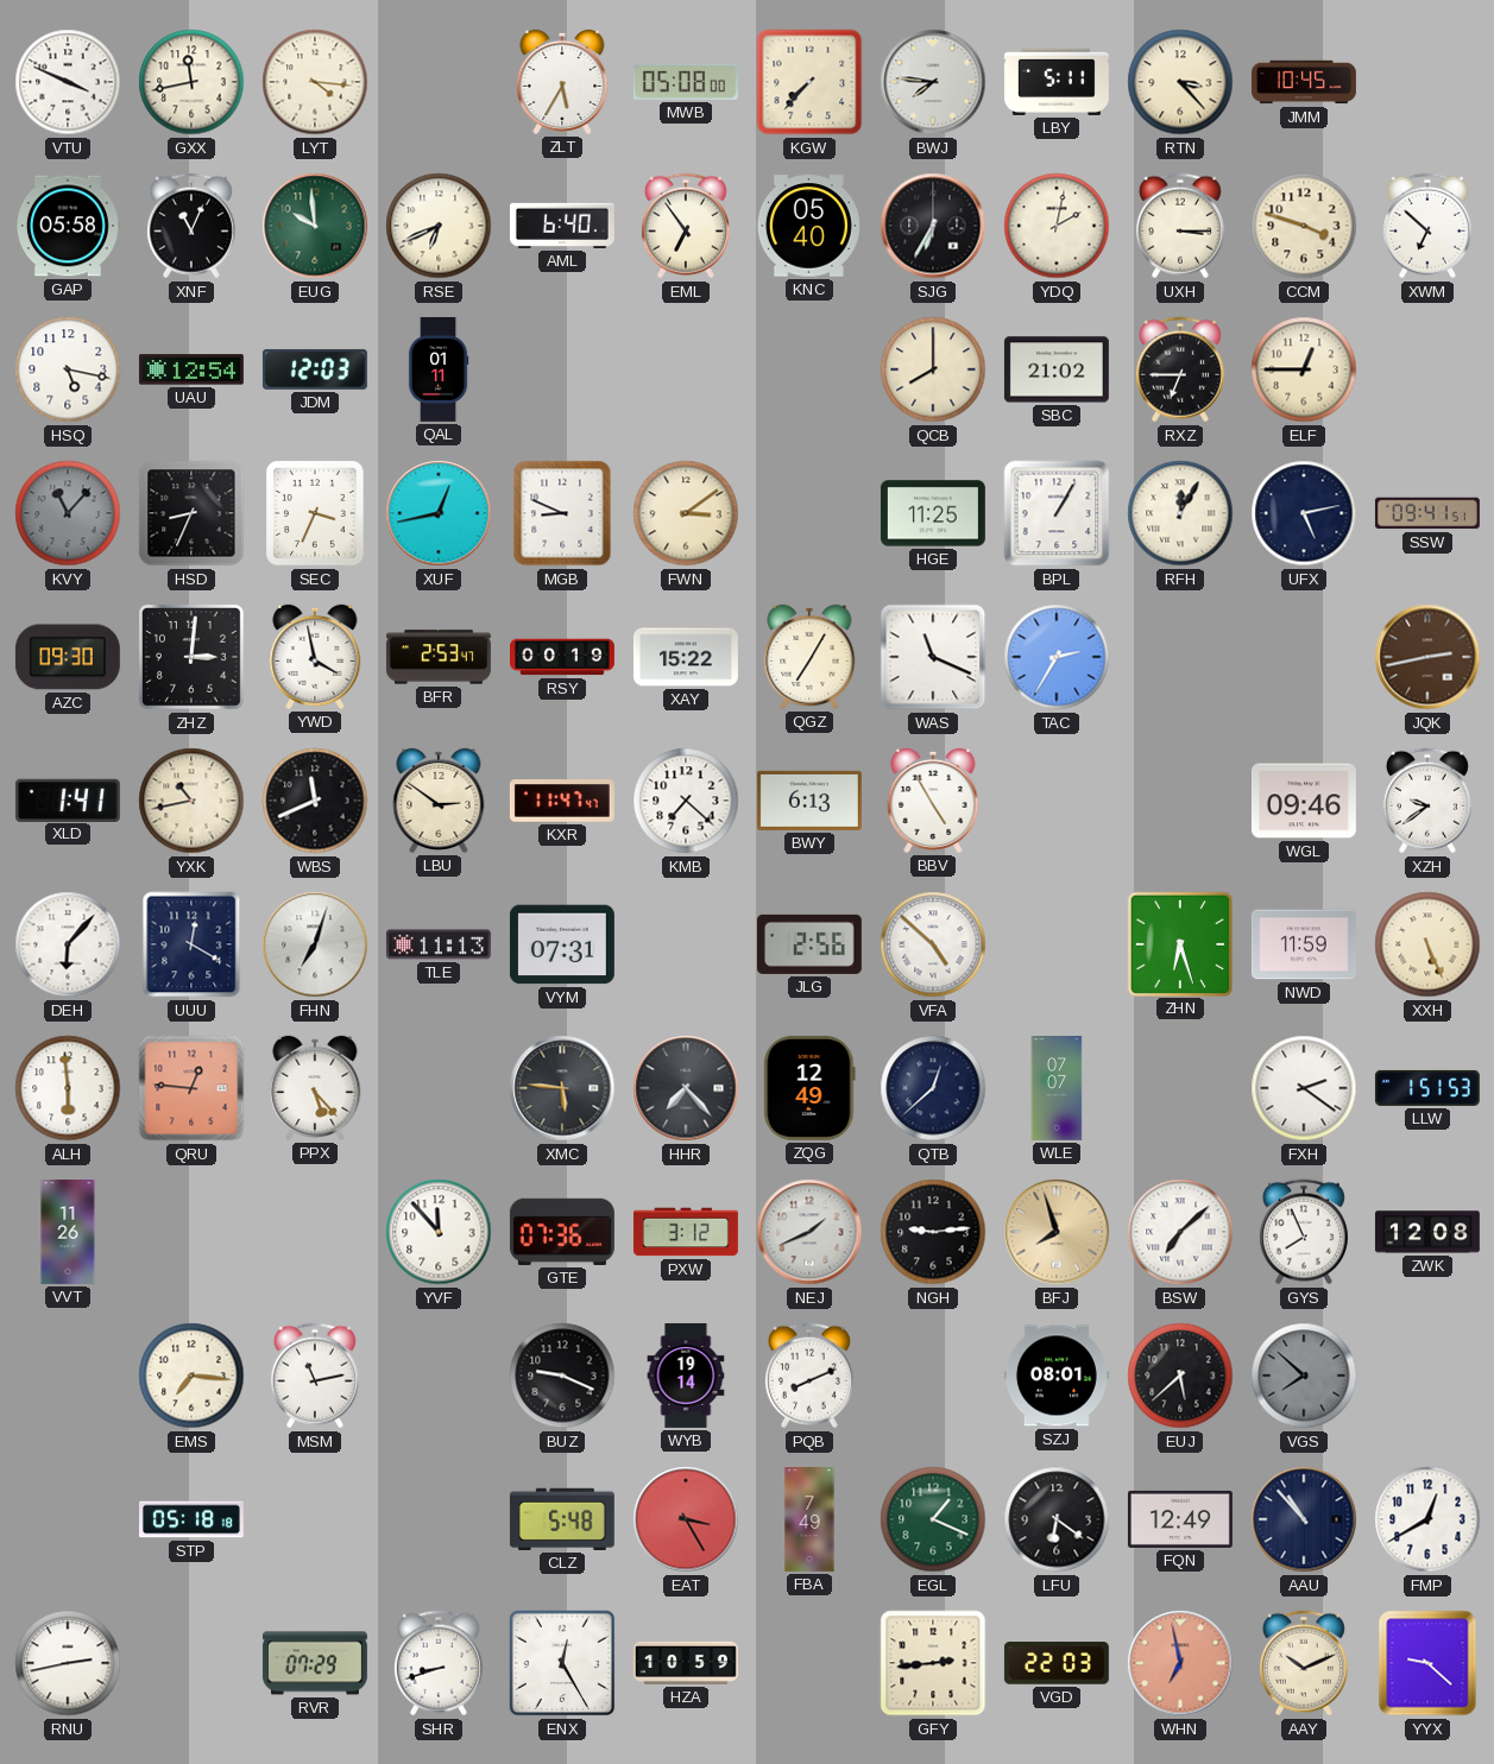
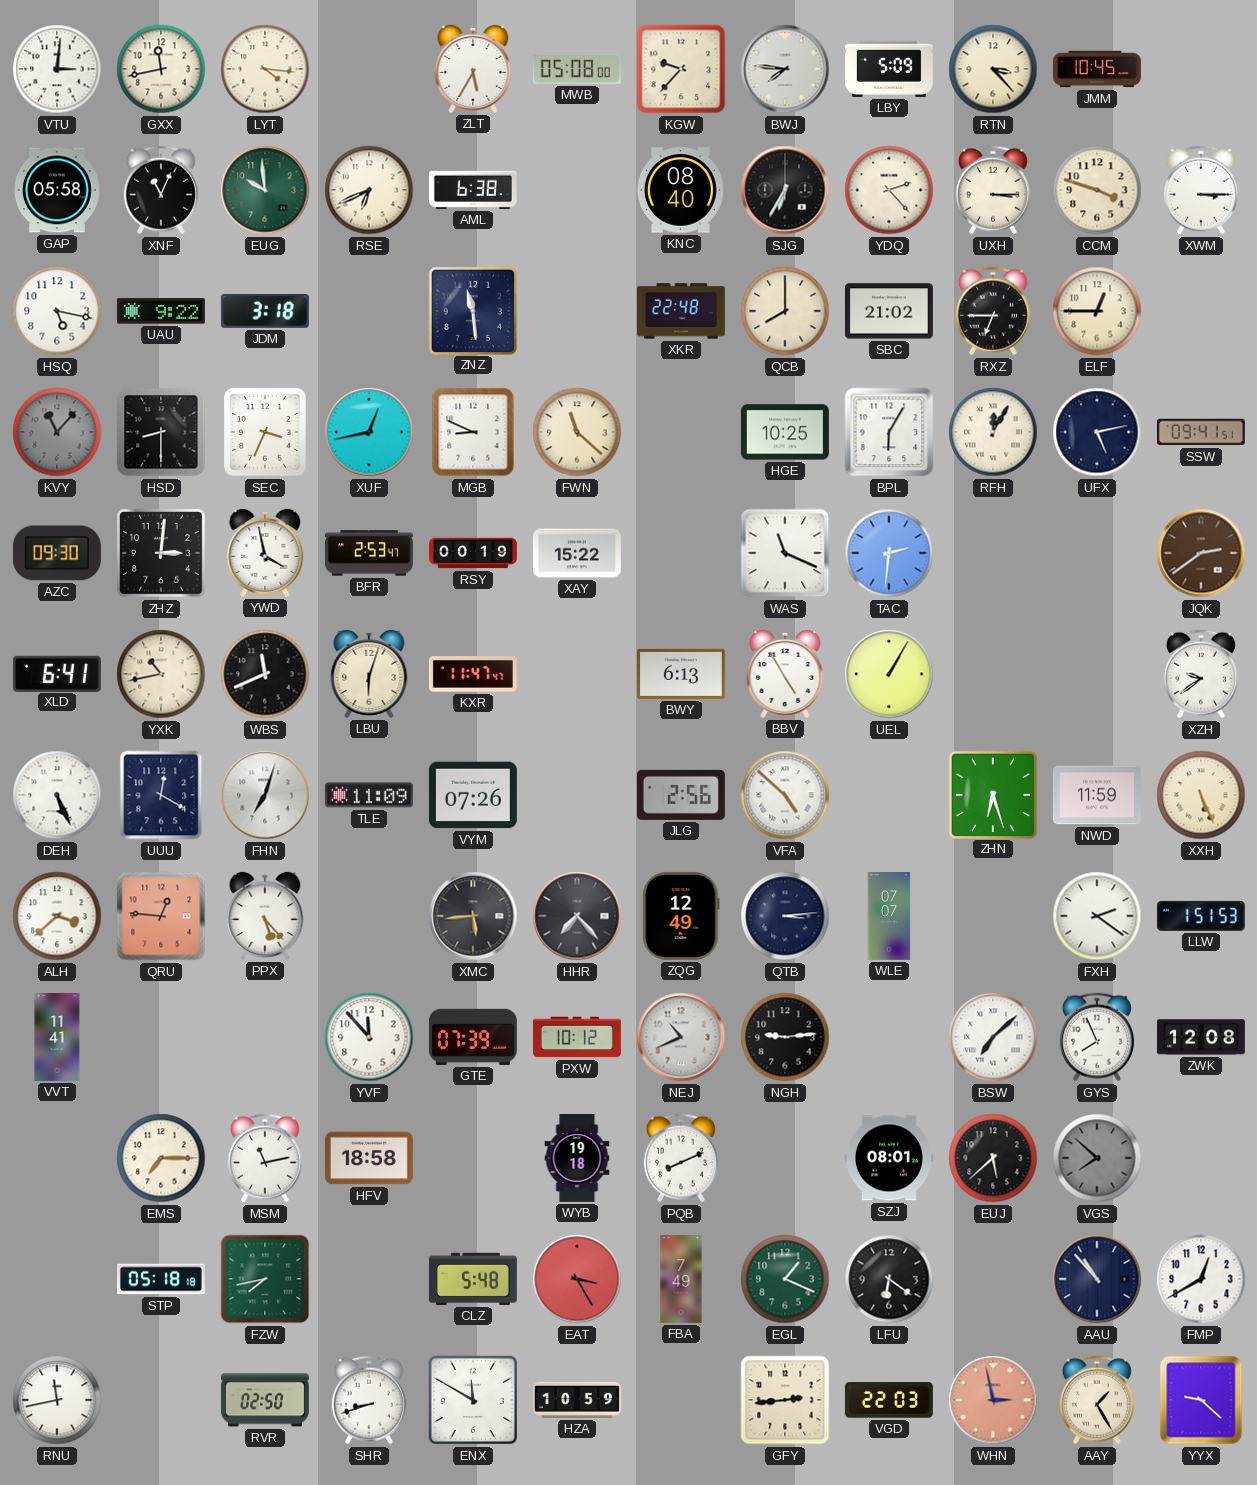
VTU: 3:49 -> 3:01 (57, 69)
KGW: 7:37 -> 9:37 (681, 69)
LBY: 5:11 -> 5:09 (889, 69)
AML: 6:40 -> 6:38 (473, 190)
EML: 6:54 -> none (686, 226)
KNC: 05:40 -> 08:40 (681, 190)
YDQ: 2:02 -> 2:23 (889, 190)
XWM: 6:52 -> 3:15 (1201, 190)
UAU: 12:54 -> 9:22 (161, 311)
JDM: 12:03 -> 3:18 (265, 311)
QAL: 01:11 -> none (439, 369)
ZNZ: none -> 11:29 (472, 310)
XKR: none -> 22:48 (681, 311)
HSD: 8:34 -> 8:30 (161, 432)
FWN: 3:09 -> 11:22 (577, 432)
HGE: 11:25 -> 10:25 (785, 432)
BPL: 1:05 -> 6:05 (889, 432)
QGZ: 7:05 -> none (809, 657)
TAC: 2:35 -> 2:31 (889, 553)
JQK: 2:43 -> 2:39 (1201, 553)
XLD: 1:41 -> 6:41 (57, 673)
LBU: 2:51 -> 6:03 (369, 674)
KMB: 7:22 -> none (686, 801)
UEL: none -> 1:05 (889, 674)
WGL: 09:46 -> none (1304, 801)
DEH: 6:07 -> 5:26 (57, 795)
TLE: 11:13 -> 11:09 (369, 795)
VYM: 07:31 -> 07:26 (473, 795)
ALH: 5:59 -> 3:38 (57, 916)
XMC: 5:46 -> 5:44 (473, 916)
QTB: 12:38 -> 3:14 (785, 916)
VVT: 11:26 -> 11:41 (57, 1038)
GTE: 07:36 -> 07:39 (473, 1037)
PXW: 3:12 -> 10:12 (577, 1037)
NEJ: 1:41 -> 10:41 (681, 1037)
BFJ: 7:57 -> none (1057, 1232)
EMS: 7:16 -> 7:15 (161, 1158)
HFV: none -> 18:58 (369, 1158)
BUZ: 9:19 -> none (562, 1376)
WYB: 19:14 -> 19:18 (577, 1158)
FZW: none -> 7:43 (265, 1279)
FQN: 12:49 -> none (1180, 1519)
RNU: 2:43 -> 11:43 (57, 1400)
RVR: 07:29 -> 02:50 (265, 1400)
ENX: 12:25 -> 11:50 (473, 1400)
WHN: 6:58 -> 2:58 (993, 1400)
AAY: 10:11 -> 1:25 (1097, 1400)
